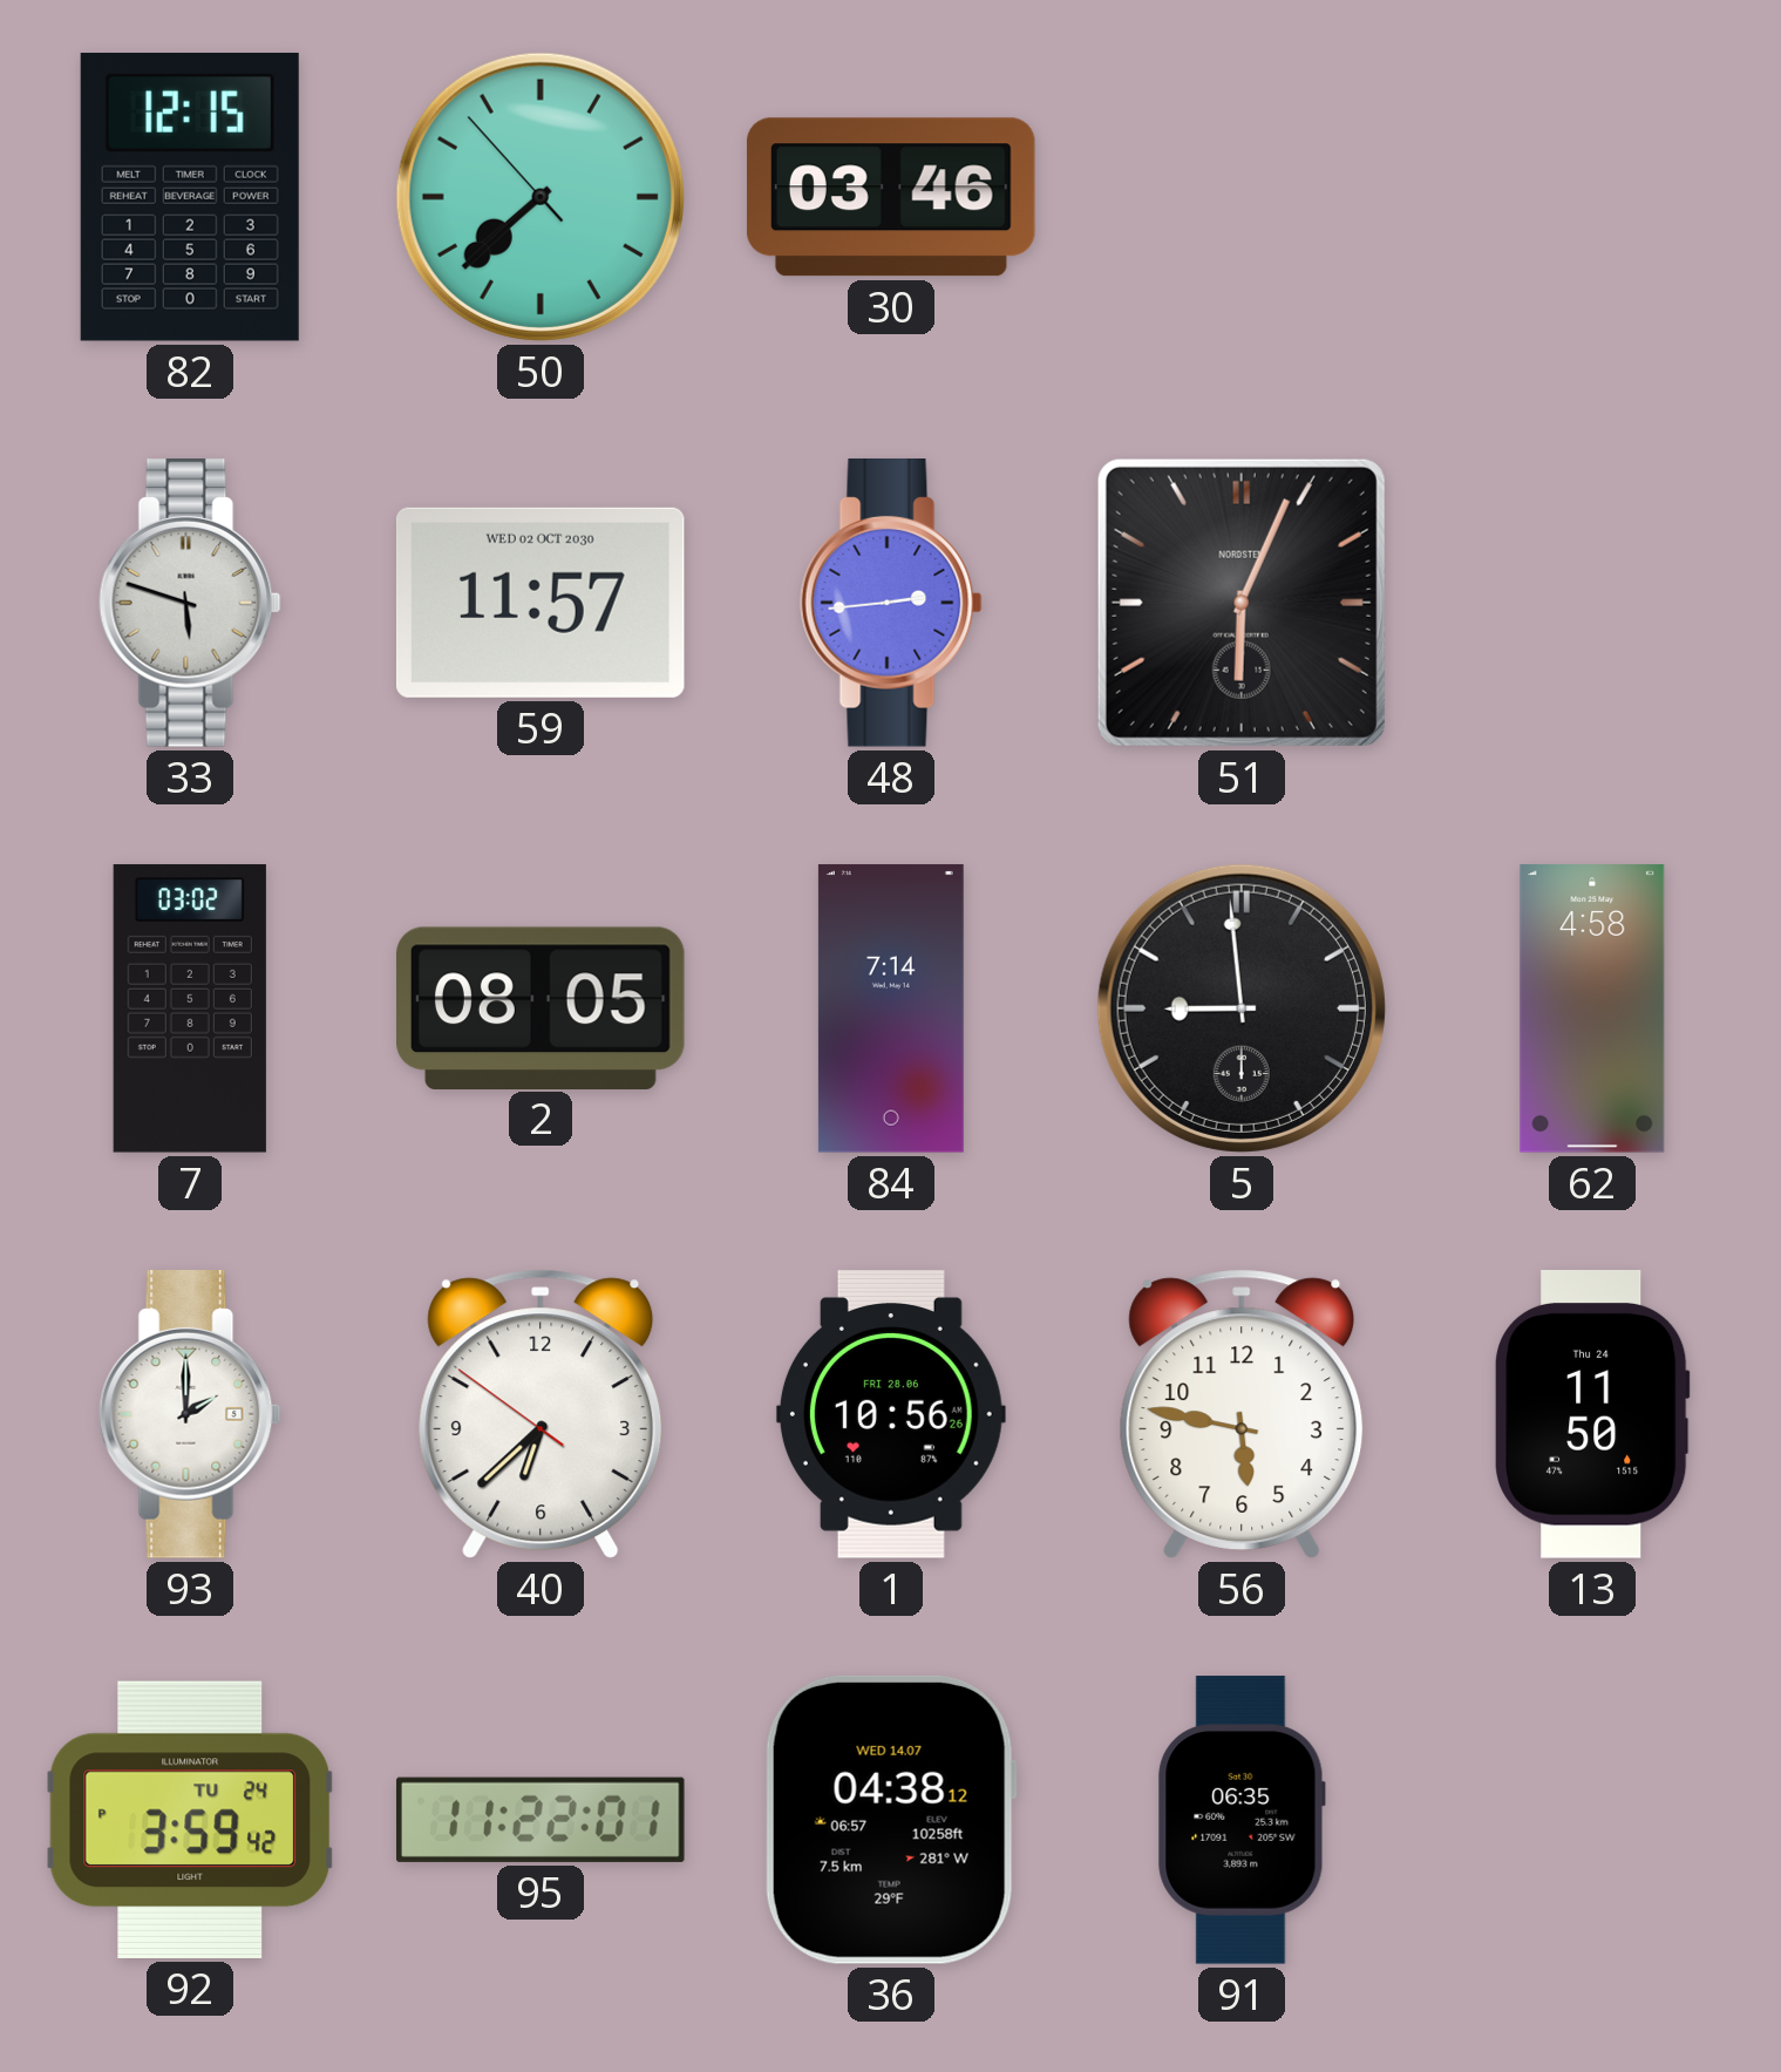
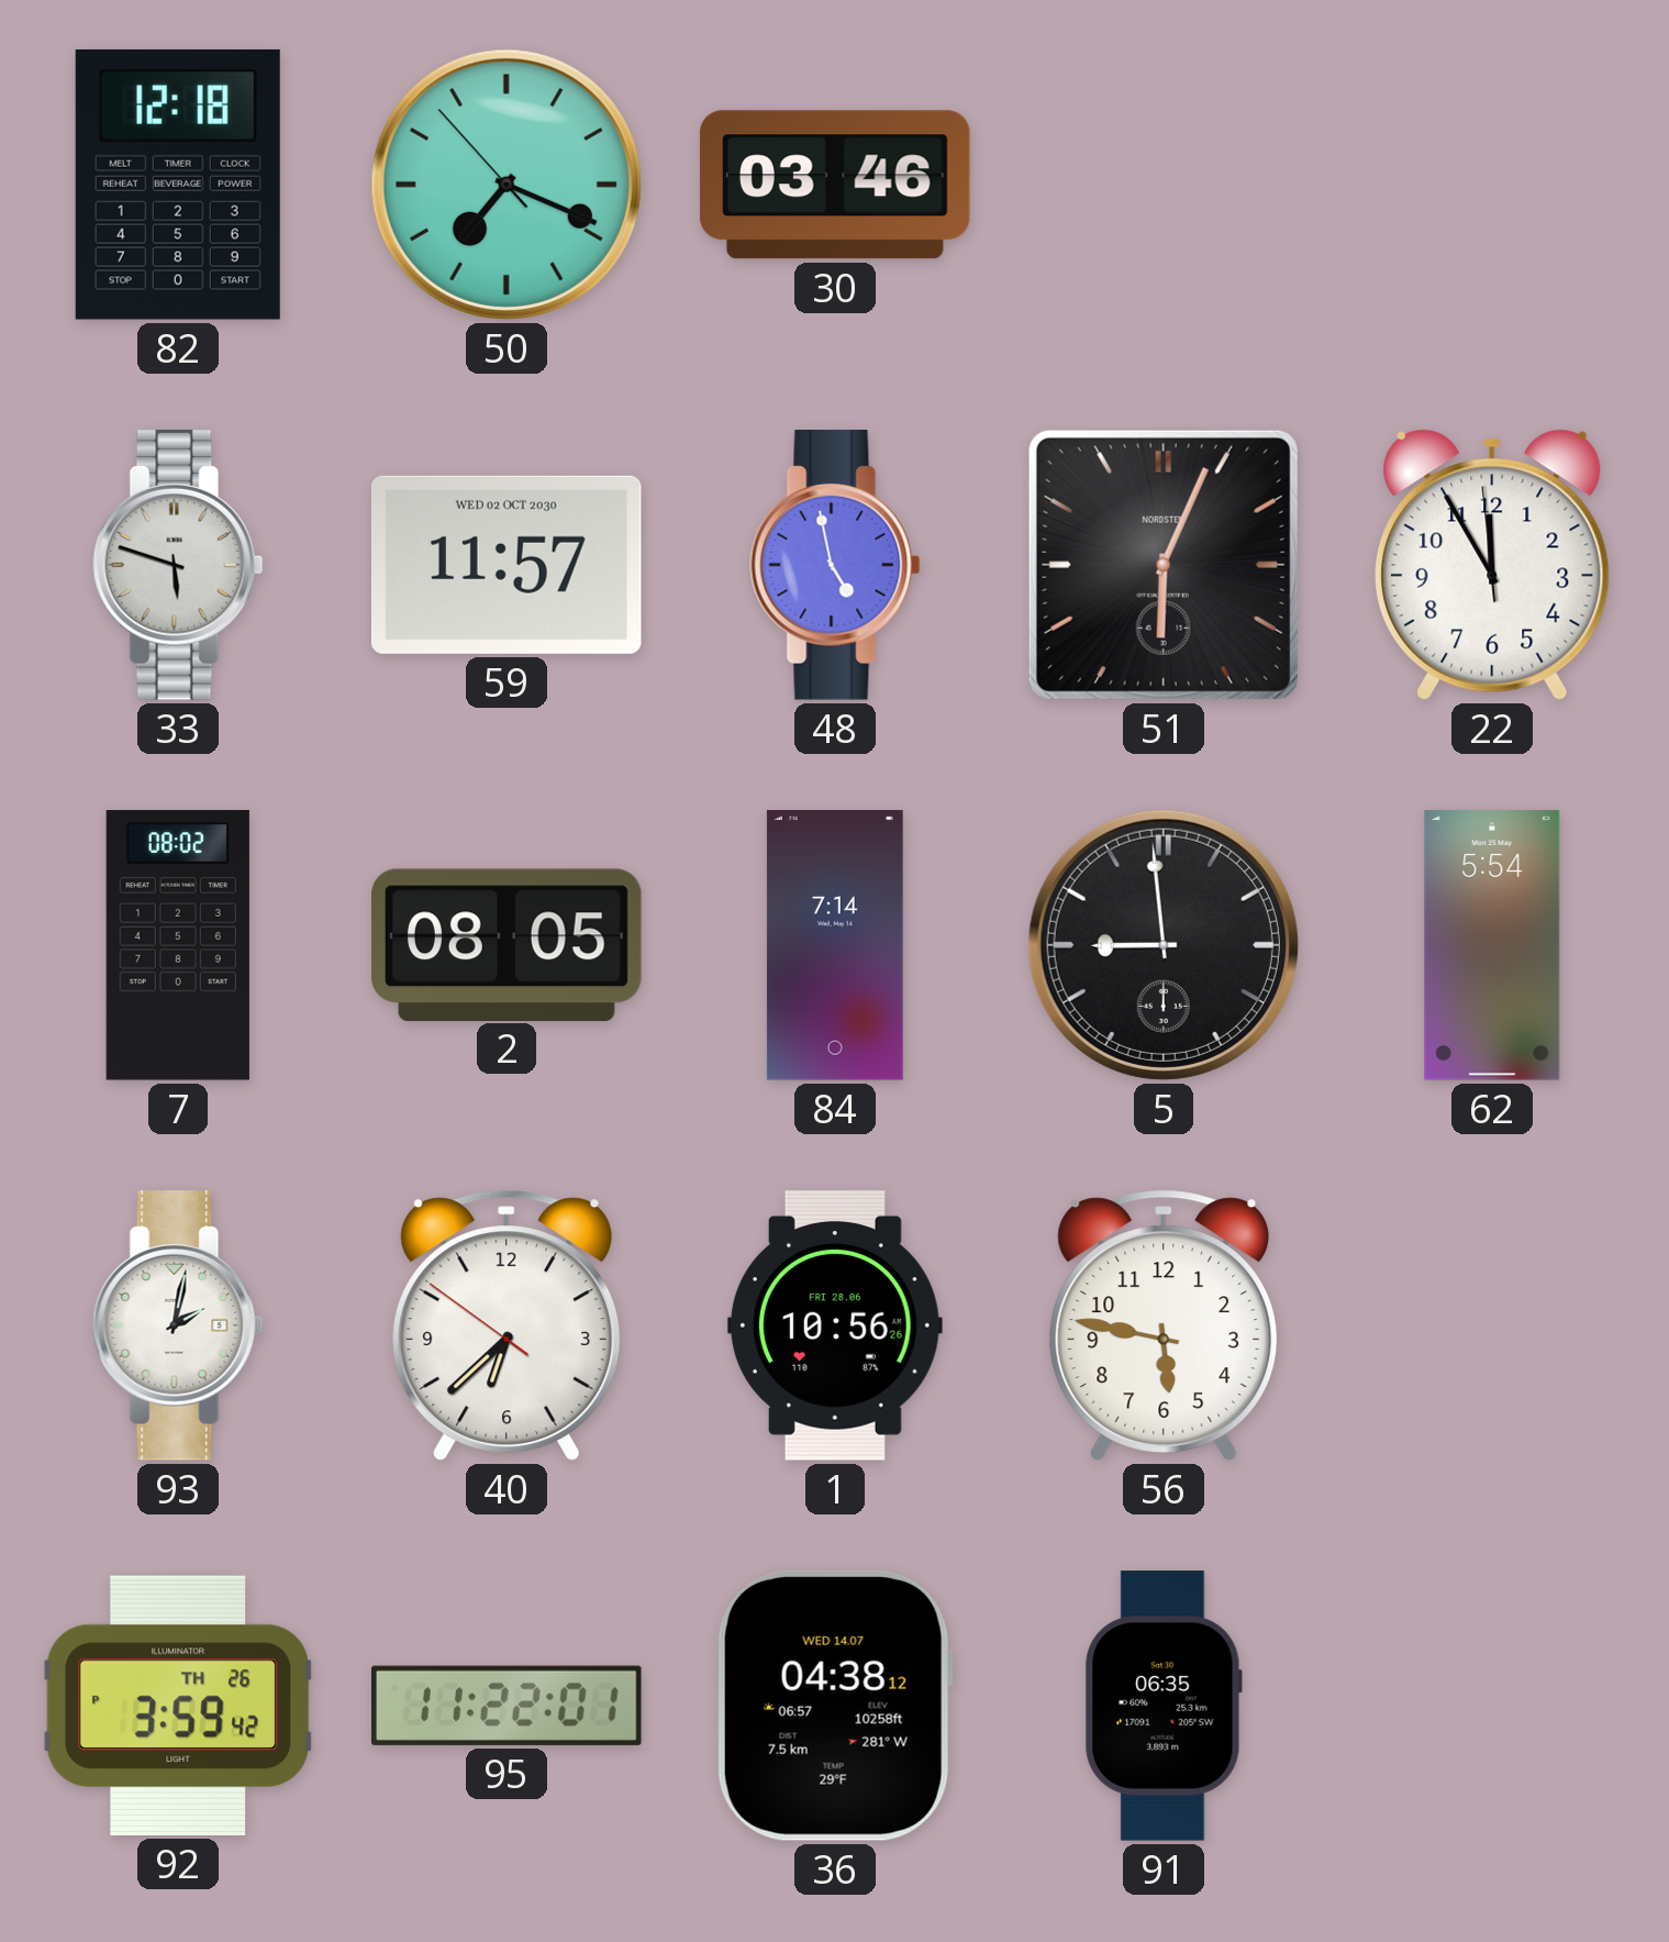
82: 12:15 -> 12:18 (178, 185)
50: 7:37 -> 7:18 (507, 185)
48: 2:44 -> 4:58 (835, 566)
22: none -> 11:54 (1492, 565)
7: 03:02 -> 08:02 (178, 945)
62: 4:58 -> 5:54 (1492, 945)
93: 2:00 -> 2:02 (178, 1327)
13: 11:50 -> none (1592, 1415)
92 date: TU 24 -> TH 26 (178, 1706)
